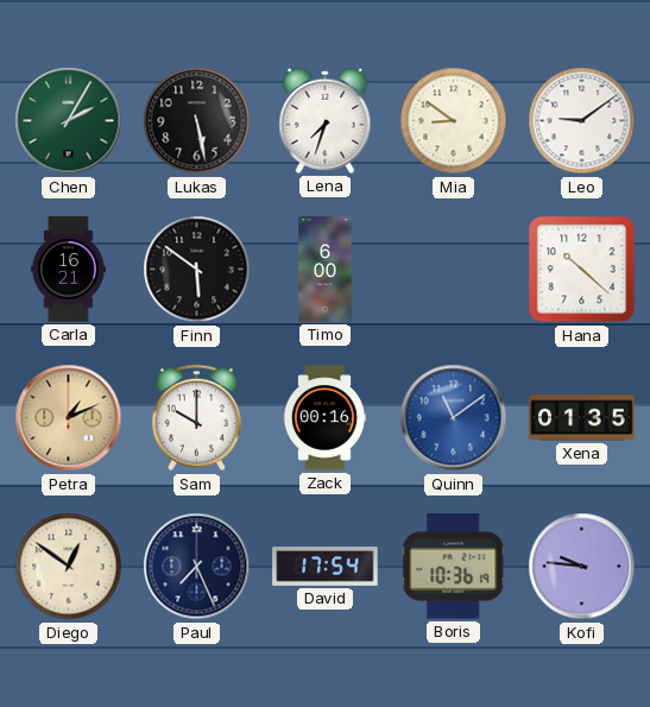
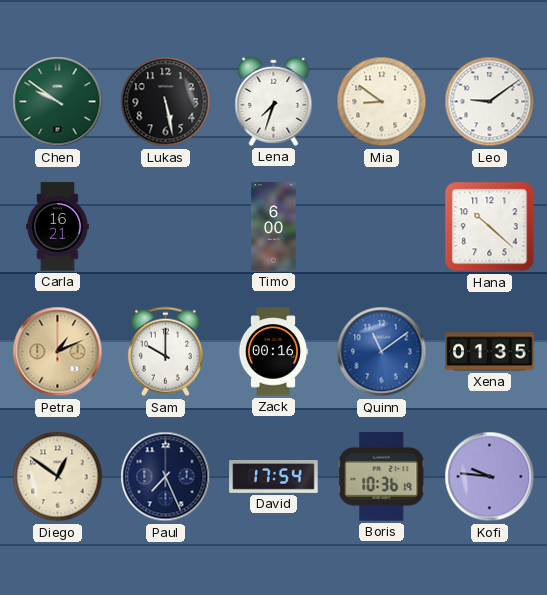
Chen: 2:05 -> 9:51 (58, 102)
Finn: 5:51 -> none (197, 270)
